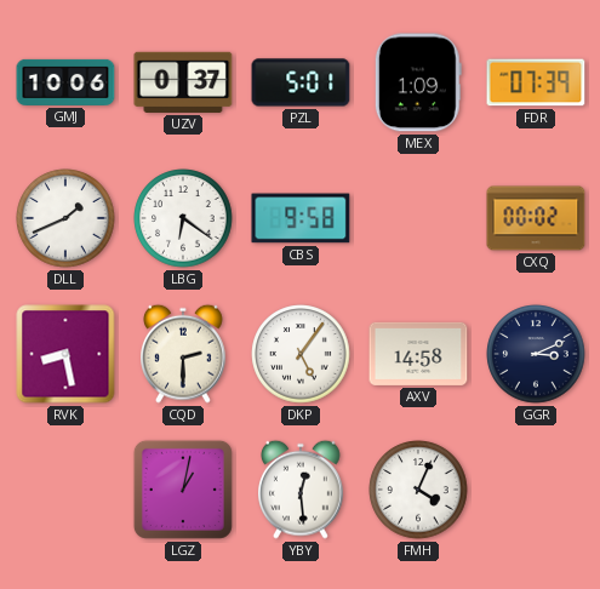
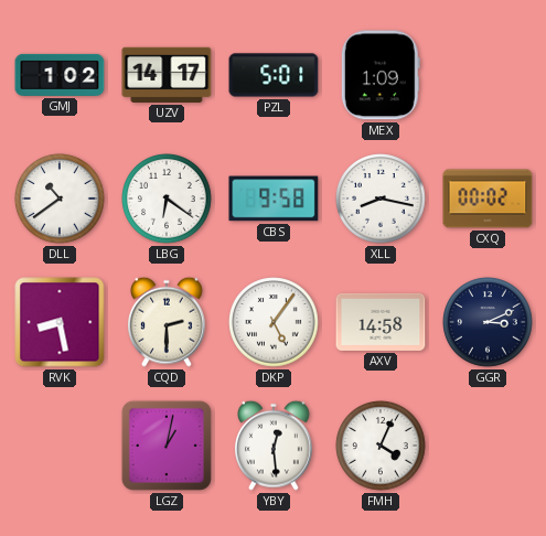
GMJ: 10:06 -> 1:02 (60, 75)
UZV: 0:37 -> 14:17 (167, 75)
FDR: 07:39 -> none (536, 82)
DLL: 1:41 -> 10:39 (60, 199)
XLL: none -> 8:17 (381, 199)
